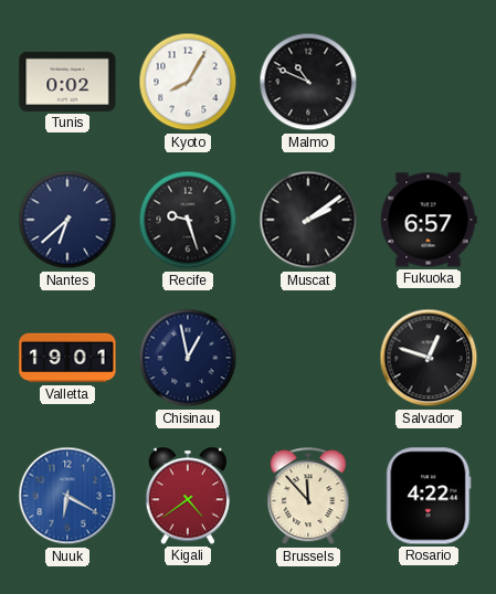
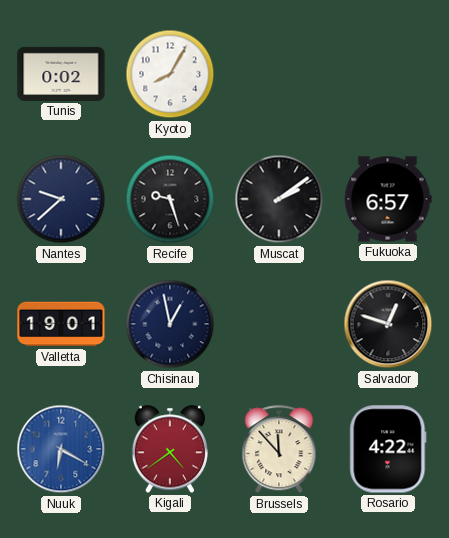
Malmo: 10:49 -> none (308, 82)
Nantes: 6:38 -> 9:38 (61, 199)
